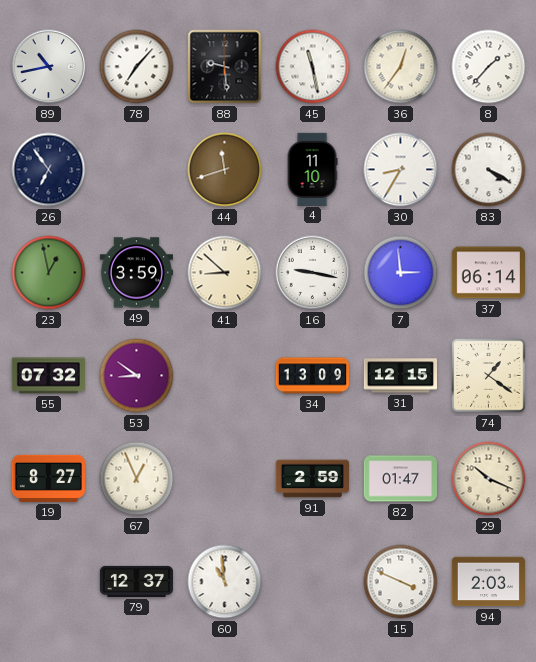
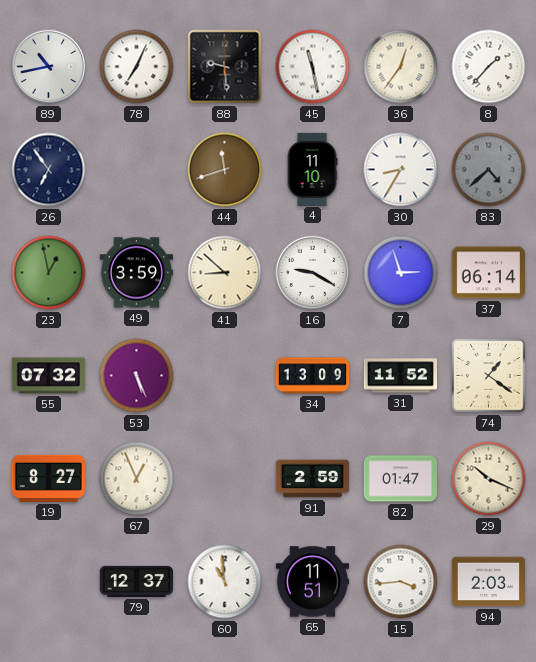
78: 7:07 -> 7:04 (137, 67)
83: 4:20 -> 4:38 (489, 170)
83 dial: white -> grey (489, 170)
16: 9:17 -> 9:20 (313, 273)
7: 2:59 -> 2:57 (401, 273)
53: 8:51 -> 5:26 (137, 376)
31: 12:15 -> 11:52 (400, 376)
65: none -> 11:51 (312, 582)
15: 3:49 -> 3:44 (401, 582)
